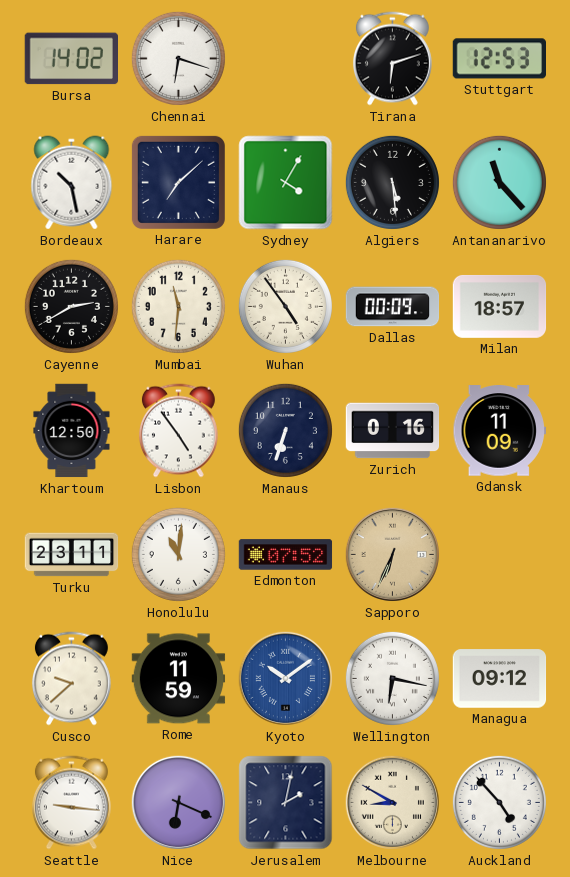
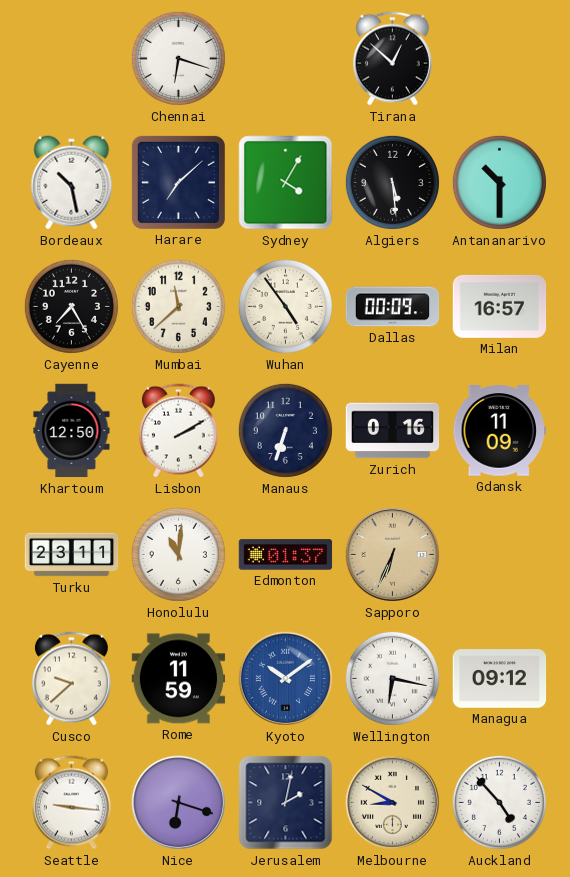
Bursa: 14:02 -> none (71, 59)
Tirana: 6:12 -> 12:52 (392, 59)
Stuttgart: 12:53 -> none (499, 59)
Antananarivo: 11:23 -> 10:30 (499, 182)
Cayenne: 2:40 -> 7:25 (71, 306)
Mumbai: 11:31 -> 11:38 (178, 306)
Milan: 18:57 -> 16:57 (500, 306)
Lisbon: 4:54 -> 2:10 (178, 431)
Edmonton: 07:52 -> 01:37 (286, 555)
Nice: 6:19 -> 6:18 (178, 802)
